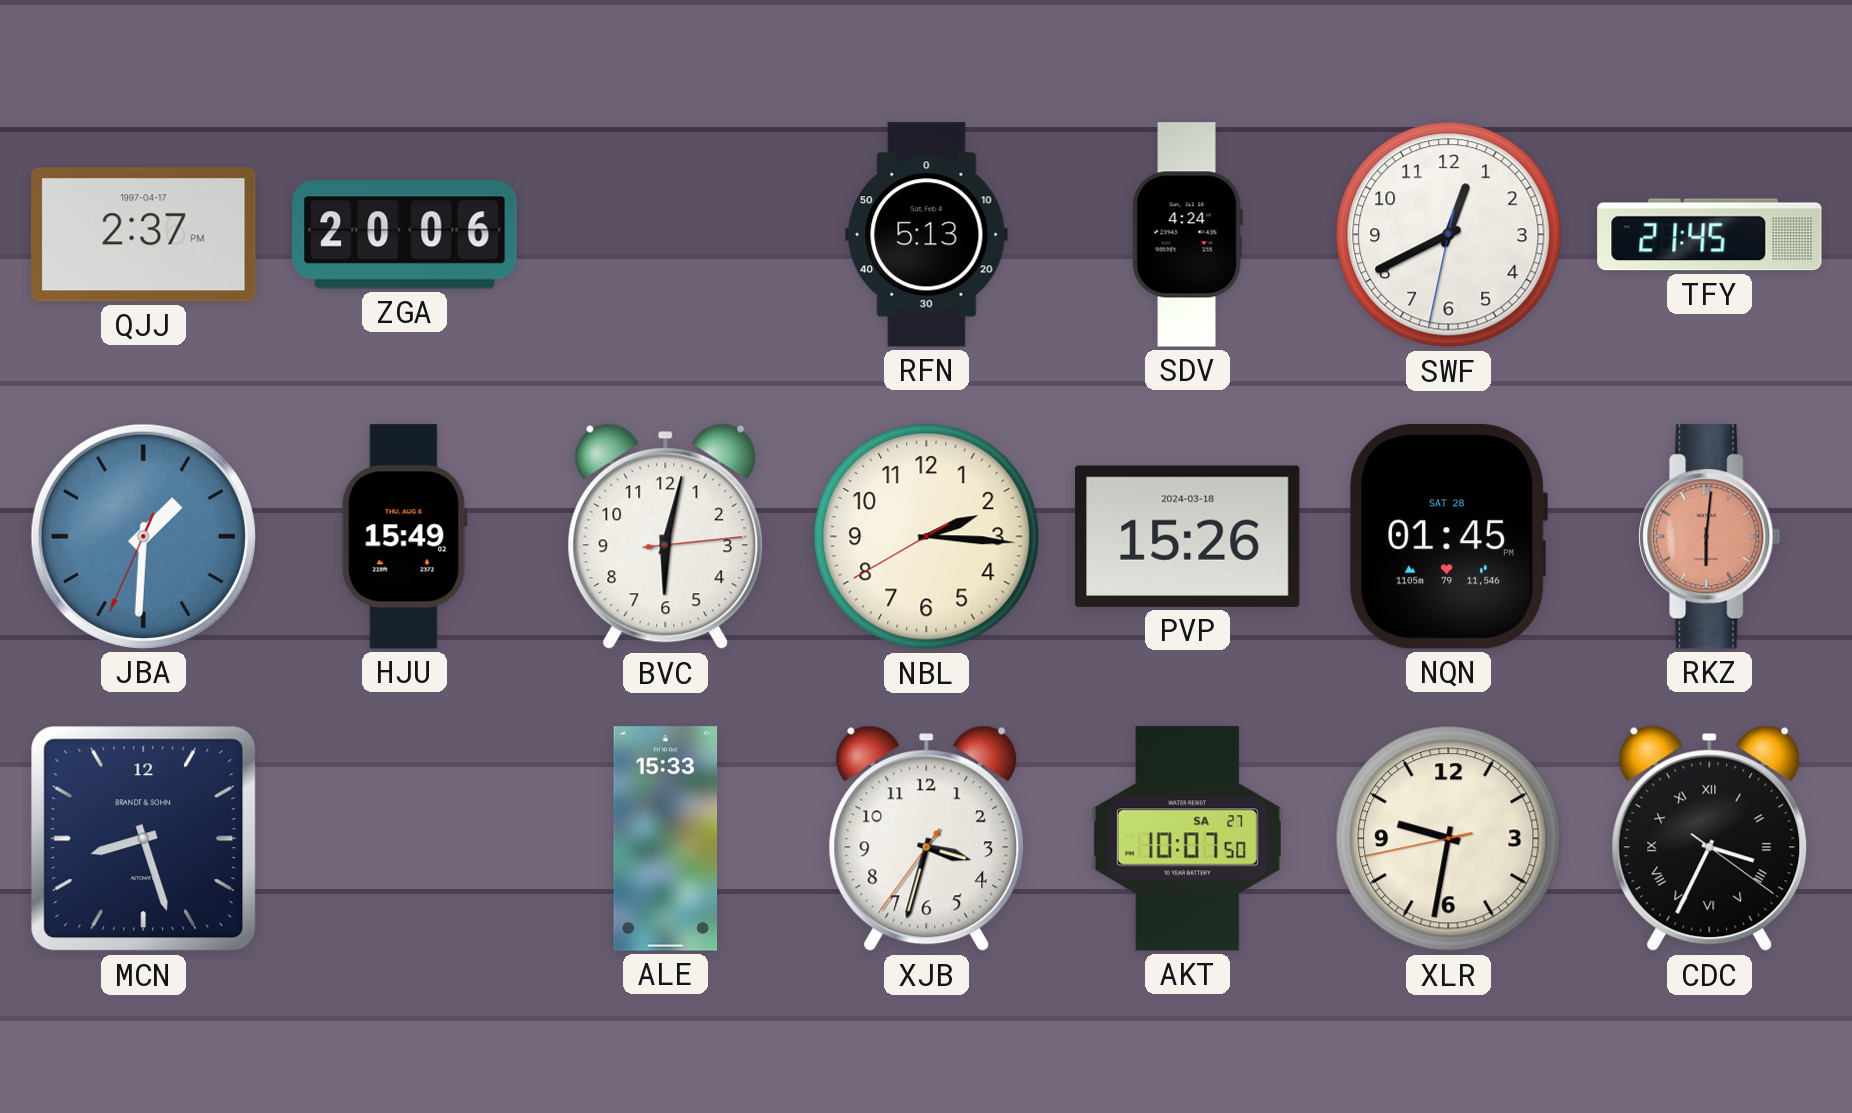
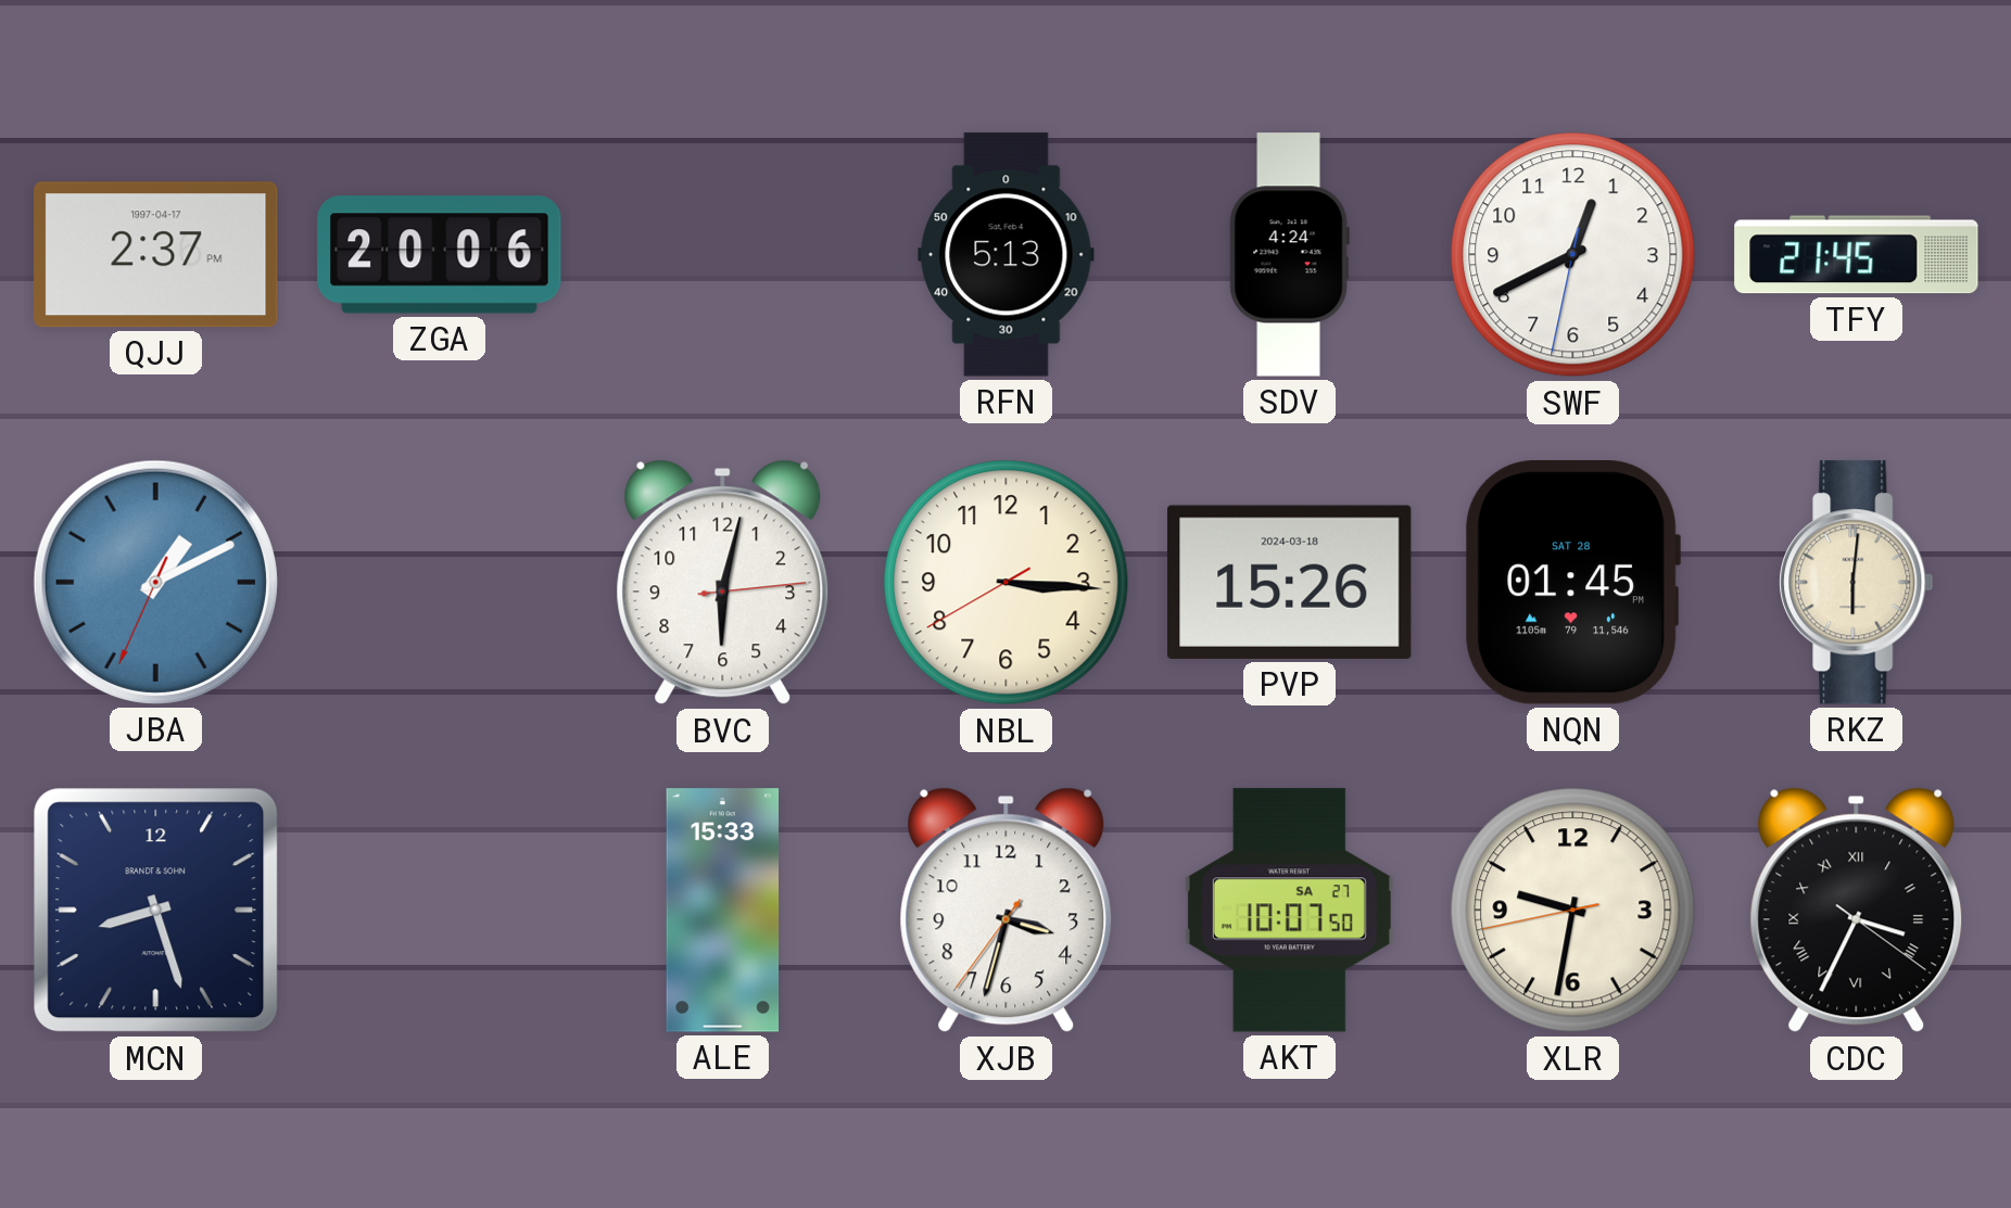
JBA: 1:30 -> 1:10 (155, 582)
HJU: 15:49 -> none (404, 537)
NBL: 2:15 -> 3:15 (1007, 583)
RKZ dial: salmon -> cream (1857, 583)
